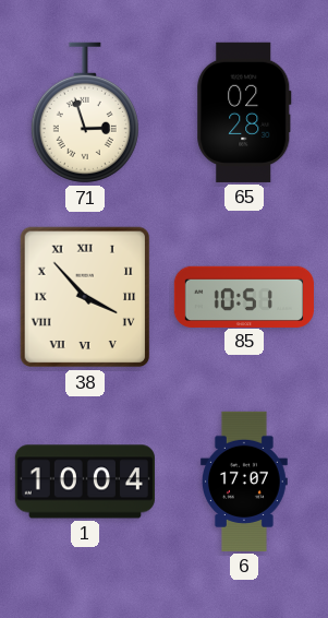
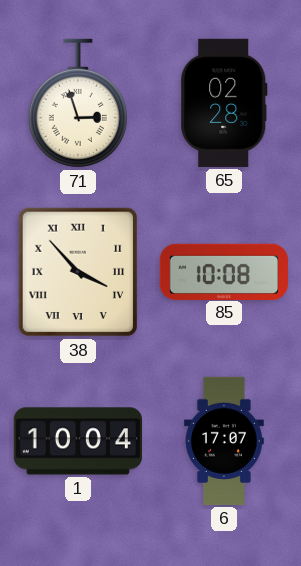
85: 10:51 -> 10:08 (224, 271)
